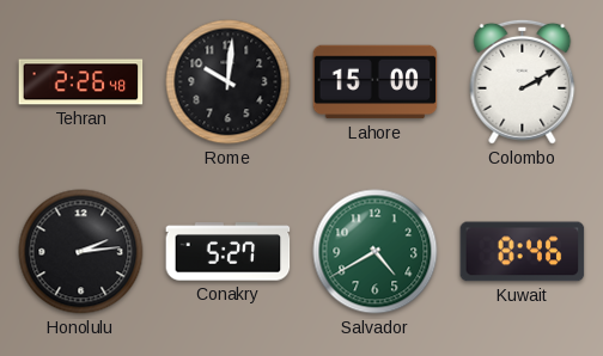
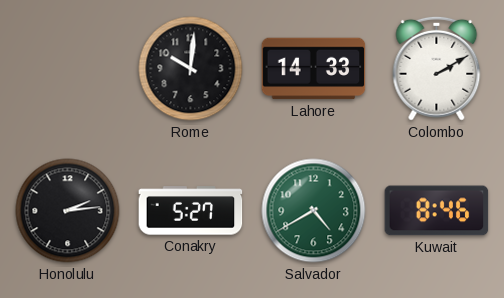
Tehran: 2:26 -> none (81, 82)
Lahore: 15:00 -> 14:33 (314, 69)
